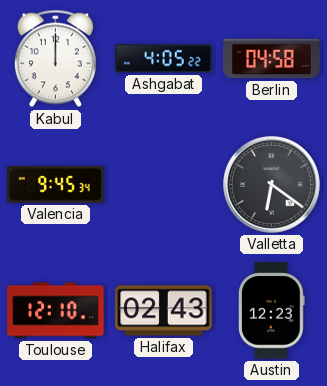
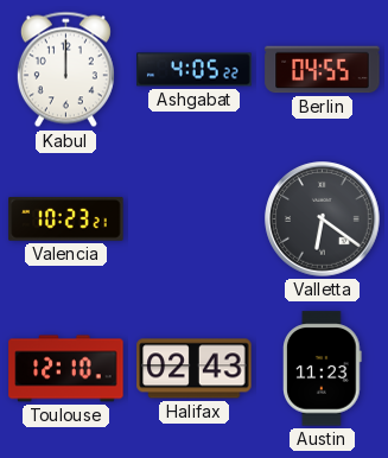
Berlin: 04:58 -> 04:55 (323, 70)
Valencia: 9:45 -> 10:23 (66, 220)
Austin: 12:23 -> 11:23 (323, 369)
